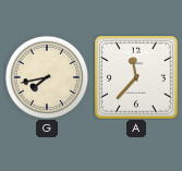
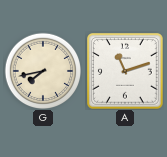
A: 11:37 -> 11:12 (126, 72)
